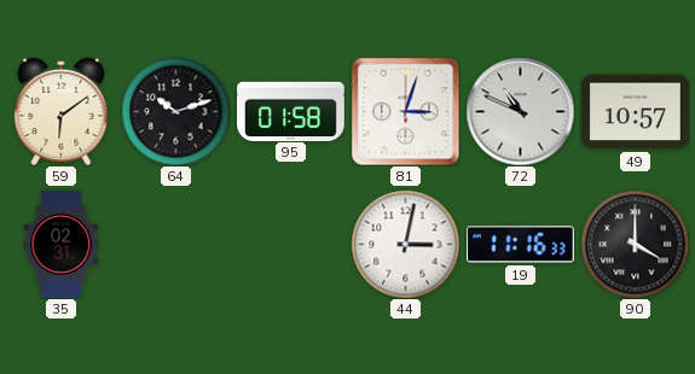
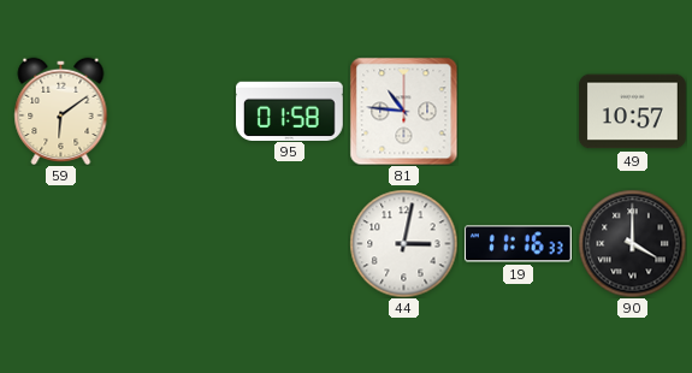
64: 10:12 -> none (175, 111)
81: 3:03 -> 10:46 (403, 111)
72: 10:49 -> none (520, 111)
35: 02:31 -> none (62, 245)
